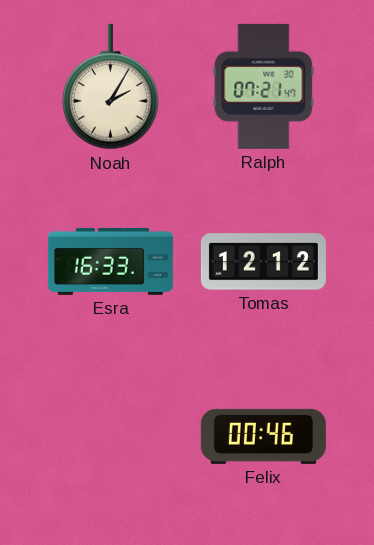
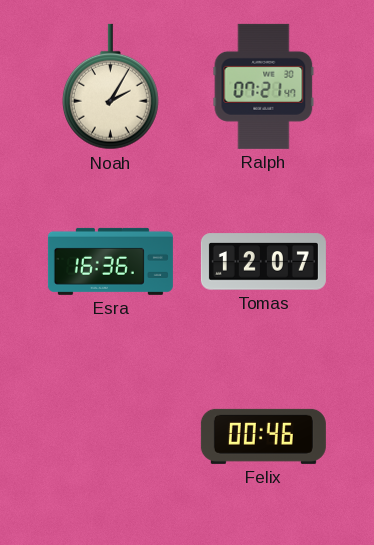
Esra: 16:33 -> 16:36 (110, 261)
Tomas: 12:12 -> 12:07 (263, 262)
